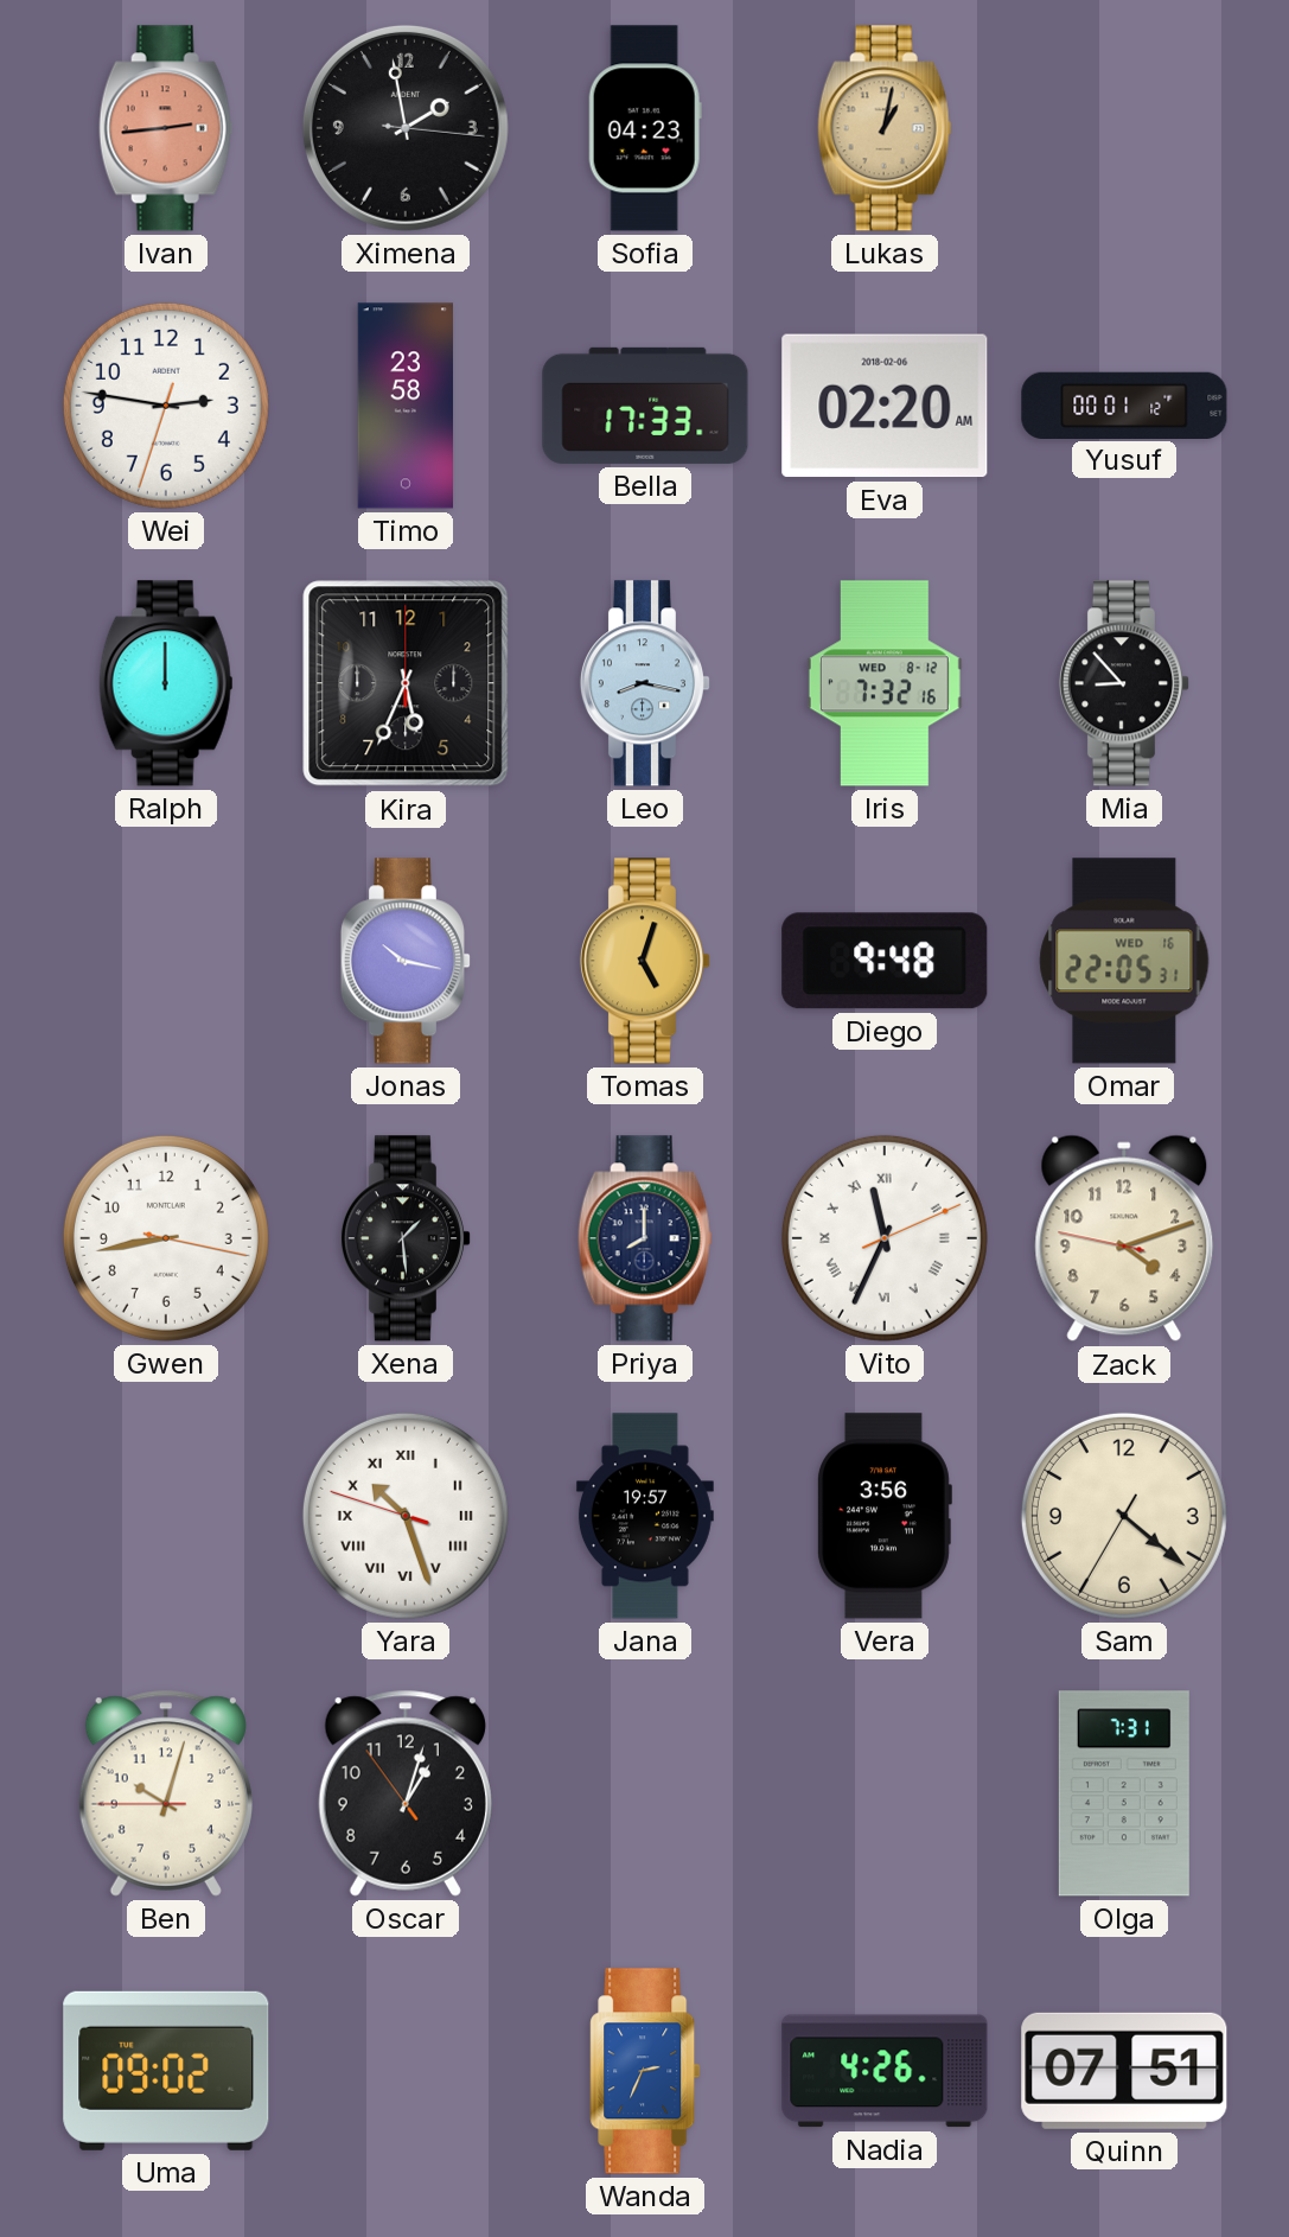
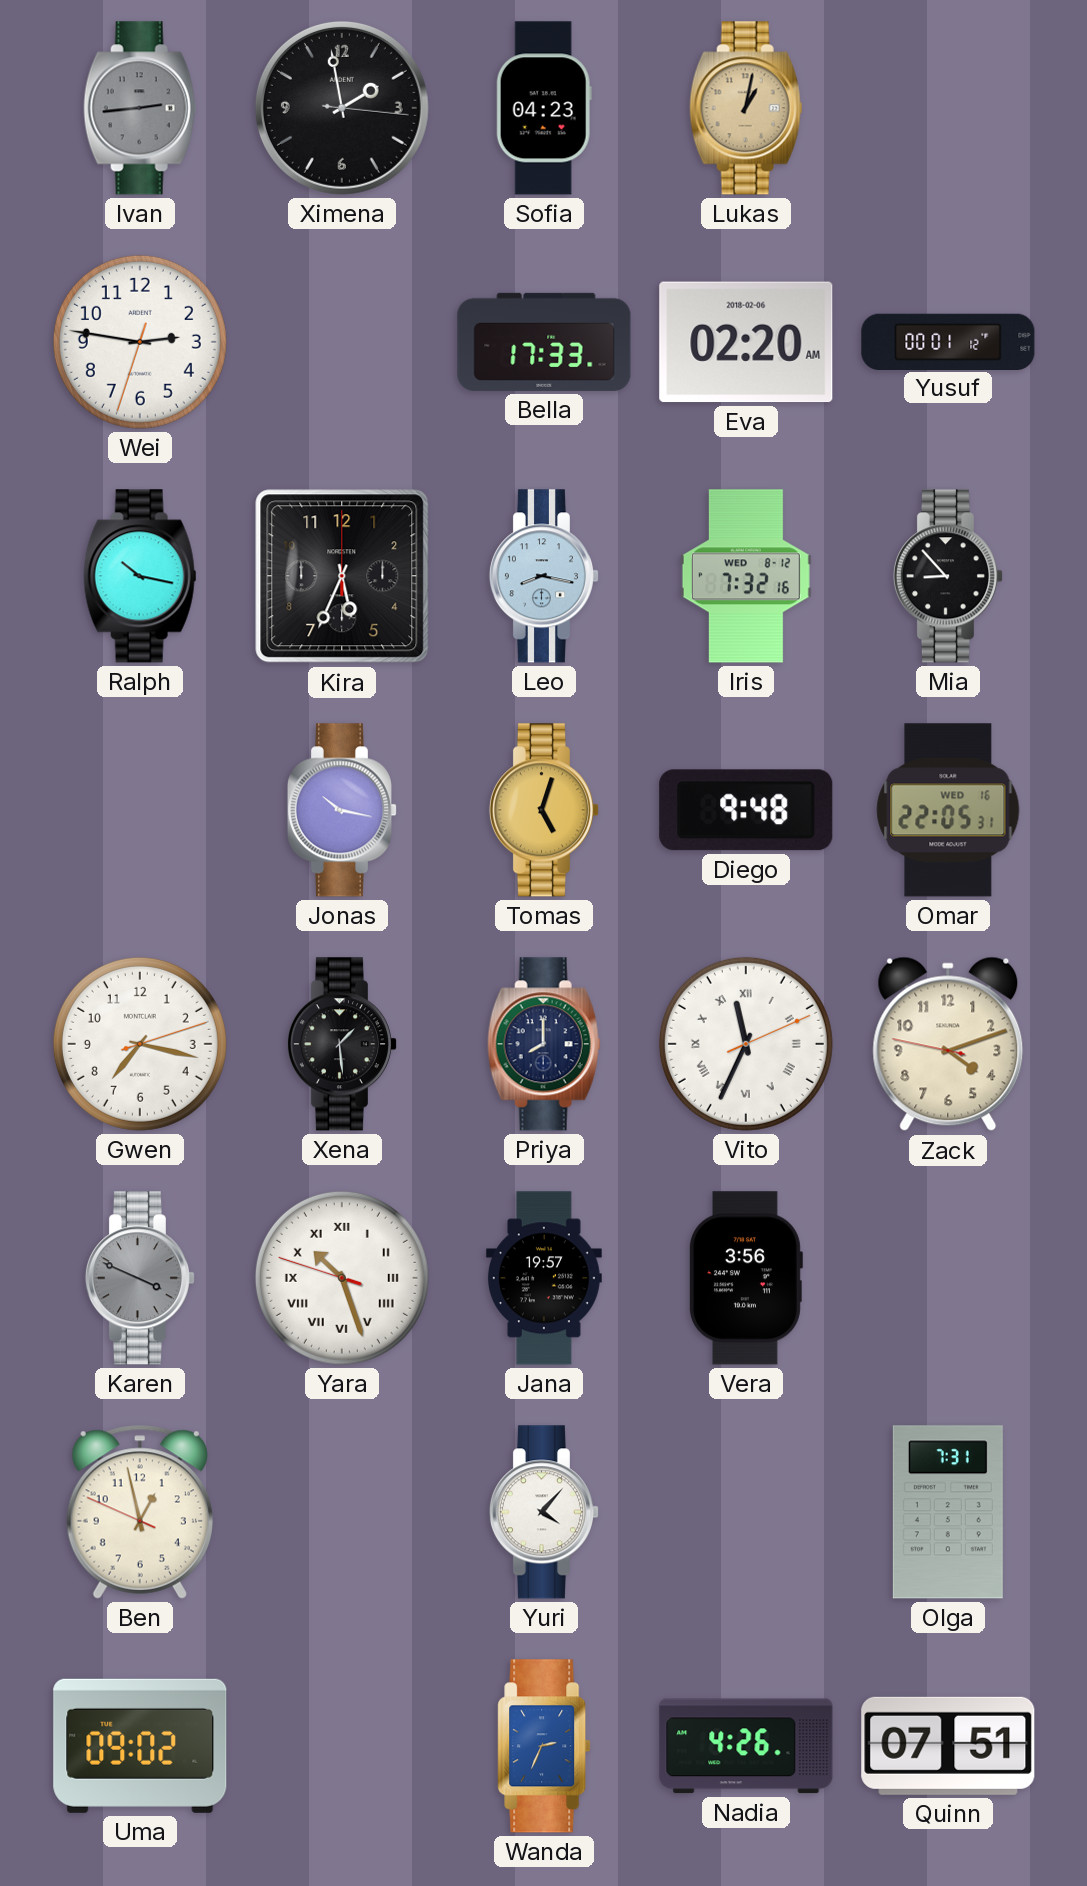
Ivan dial: salmon -> grey (140, 108)
Timo: 23:58 -> none (404, 406)
Ralph: 12:00 -> 10:17 (140, 576)
Gwen: 8:43 -> 7:17 (140, 1044)
Karen: none -> 3:49 (139, 1278)
Sam: 4:21 -> none (1124, 1516)
Ben: 10:02 -> 12:57 (140, 1512)
Oscar: 1:02 -> none (406, 1793)
Yuri: none -> 4:07 (543, 1512)
